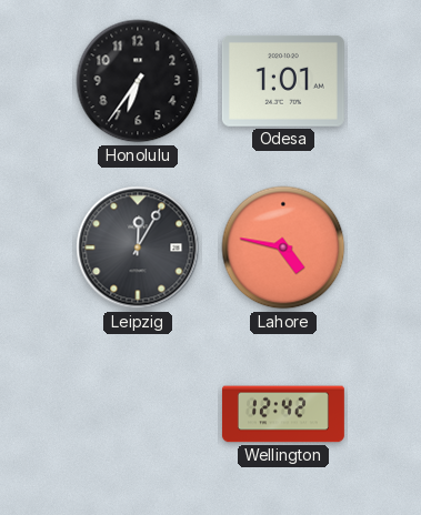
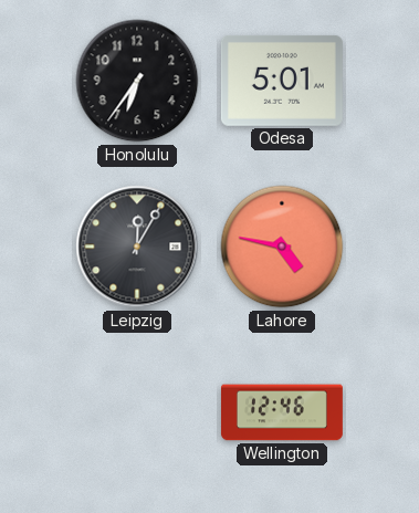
Odesa: 1:01 -> 5:01 (282, 81)
Wellington: 12:42 -> 12:46 (282, 412)
